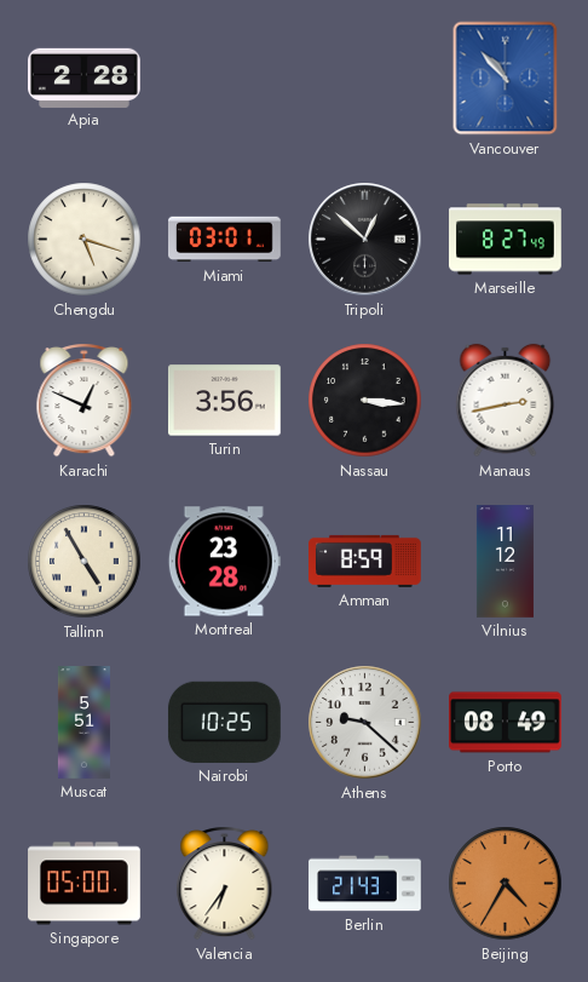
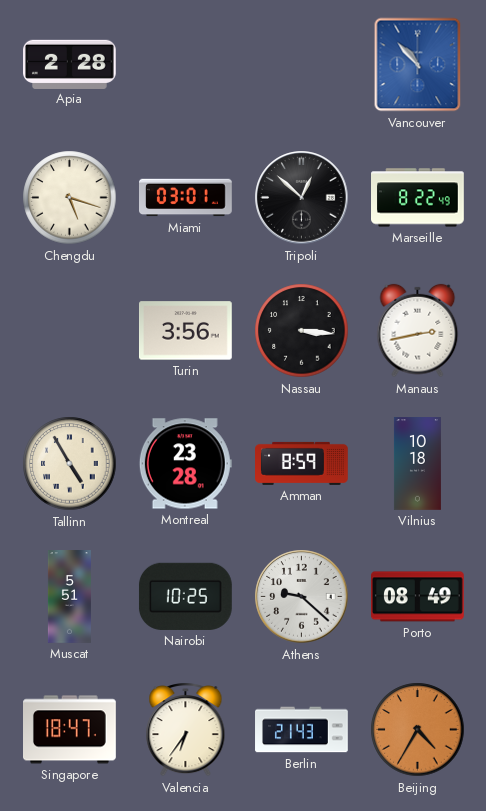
Marseille: 8:27 -> 8:22 (418, 198)
Karachi: 12:49 -> none (85, 401)
Vilnius: 11:12 -> 10:18 (417, 464)
Singapore: 05:00 -> 18:47 (70, 730)
